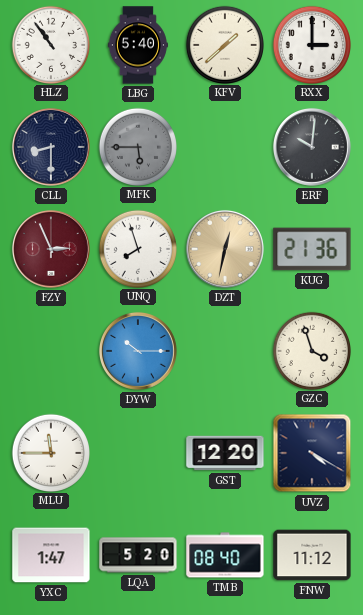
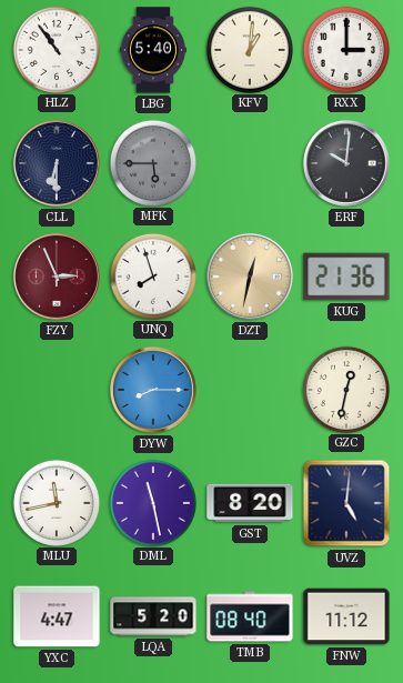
KFV: 1:38 -> 1:01 (249, 49)
CLL: 8:30 -> 6:30 (57, 163)
DYW: 10:15 -> 8:15 (153, 390)
GZC: 3:57 -> 12:32 (345, 389)
MLU: 11:45 -> 11:43 (56, 502)
DML: none -> 11:28 (152, 502)
GST: 12:20 -> 8:20 (250, 503)
UVZ: 4:20 -> 5:01 (346, 503)
YXC: 1:47 -> 4:47 (57, 616)
